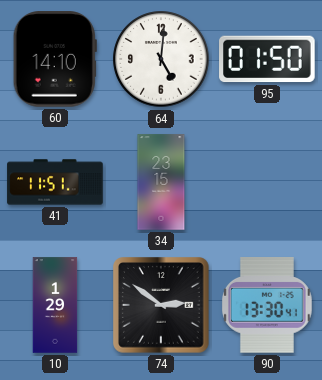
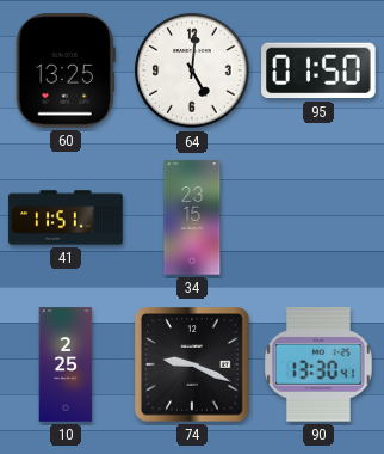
60: 14:10 -> 13:25 (66, 70)
10: 1:29 -> 2:25 (66, 364)
74: 2:51 -> 9:19 (192, 364)
